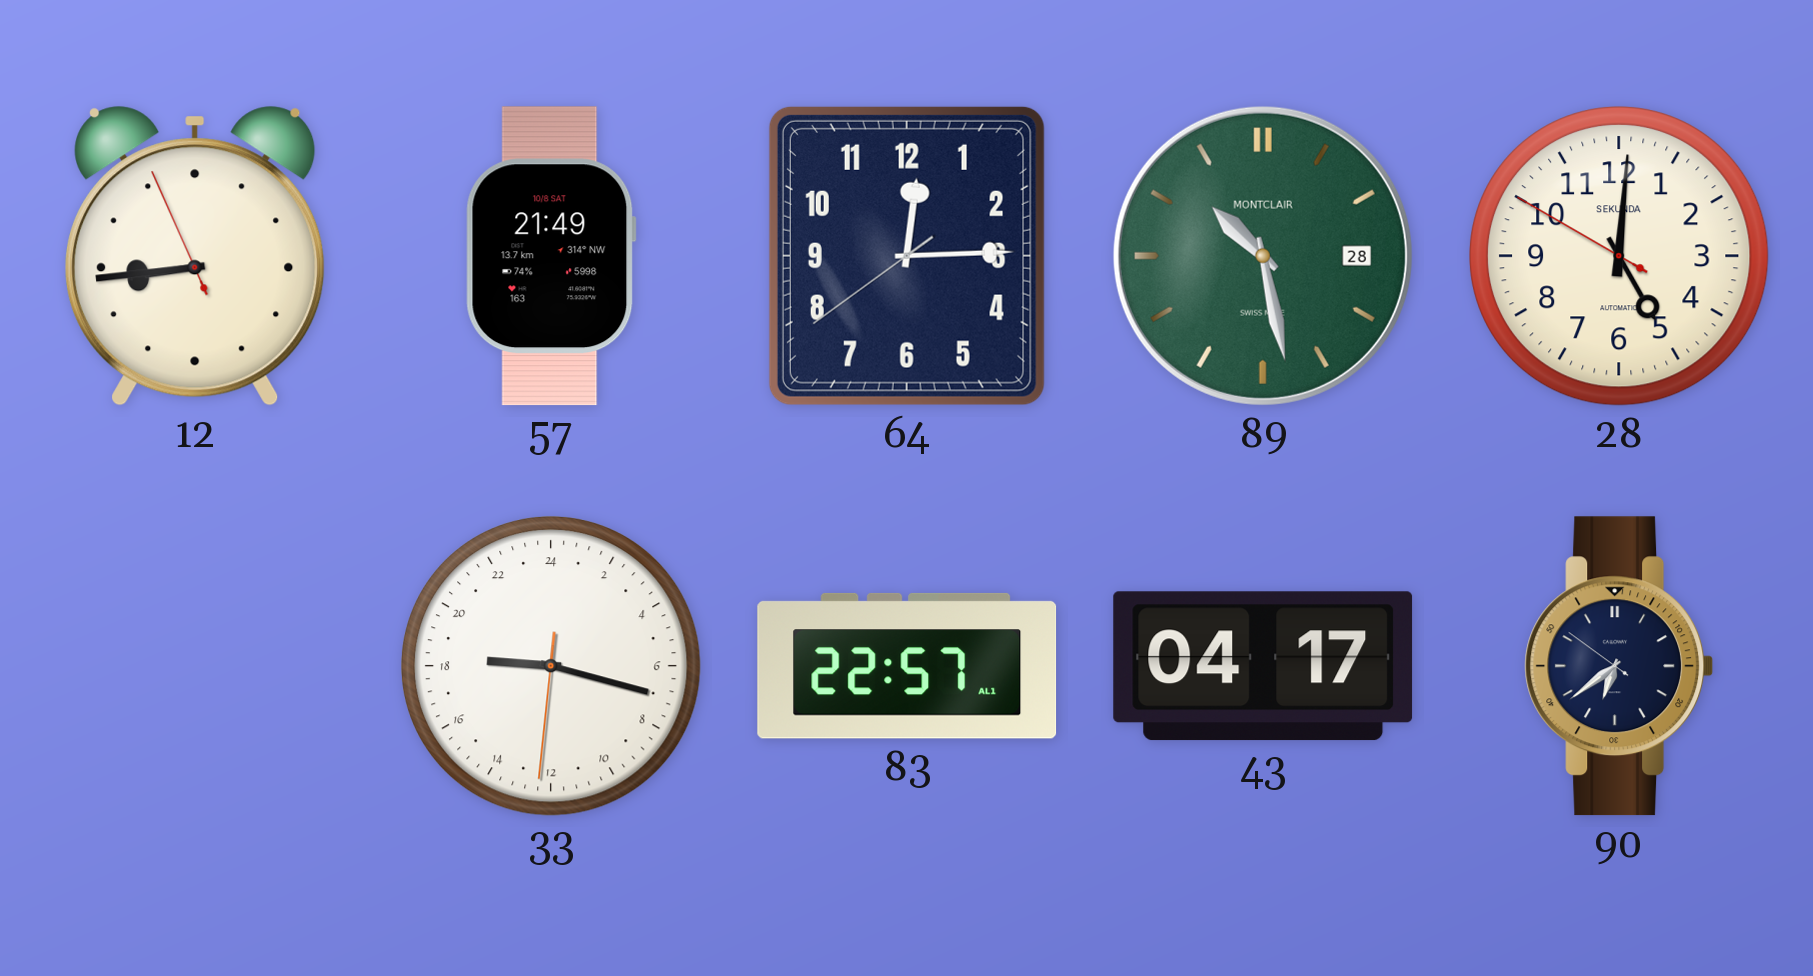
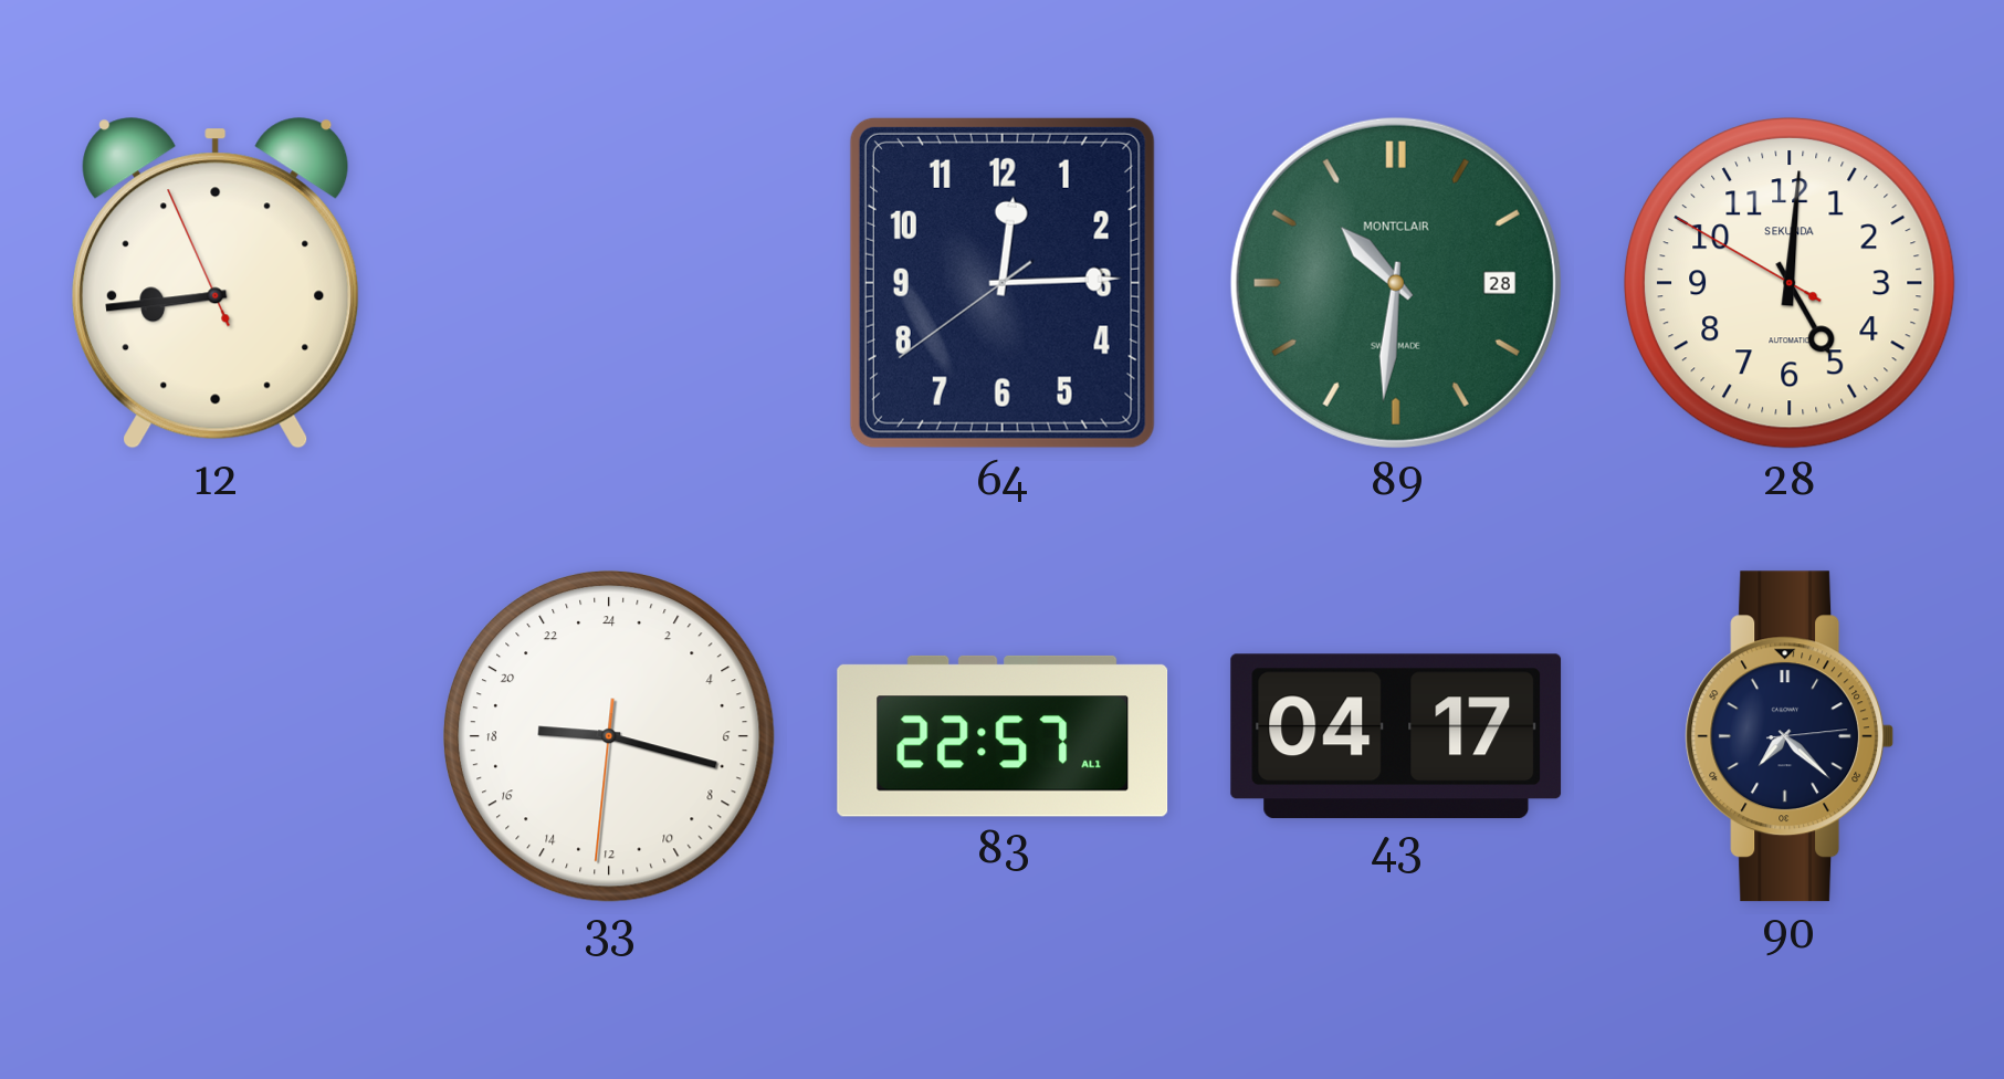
57: 21:49 -> none (551, 256)
89: 10:28 -> 10:31 (1396, 283)
90: 6:38 -> 7:22 (1790, 736)
